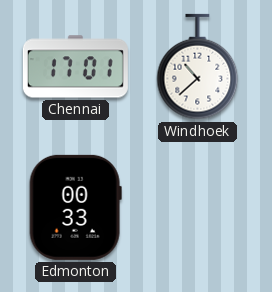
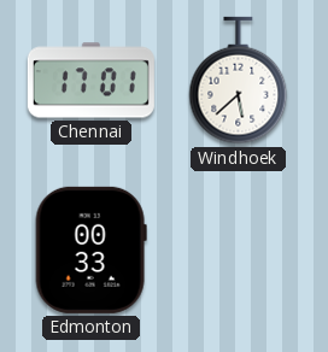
Windhoek: 10:38 -> 5:38 (239, 81)
